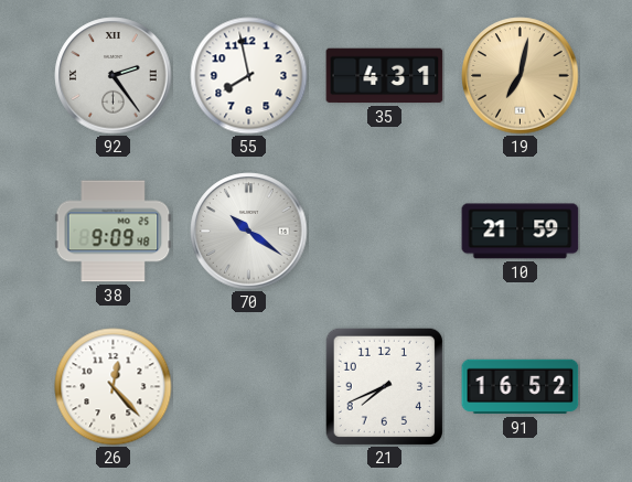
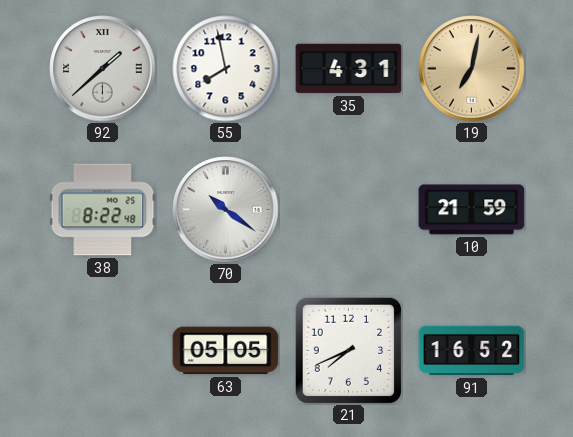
92: 2:24 -> 1:38 (103, 69)
38: 9:09 -> 8:22 (103, 210)
26: 12:23 -> none (114, 387)
63: none -> 05:05 (226, 351)
